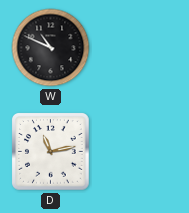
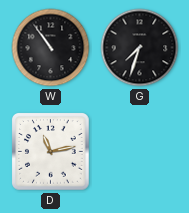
W: 10:49 -> 10:54 (51, 48)
G: none -> 7:33 (140, 48)
